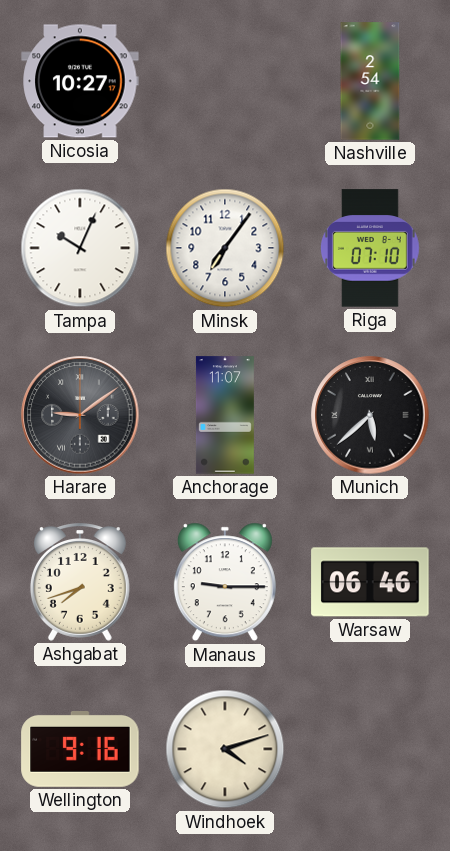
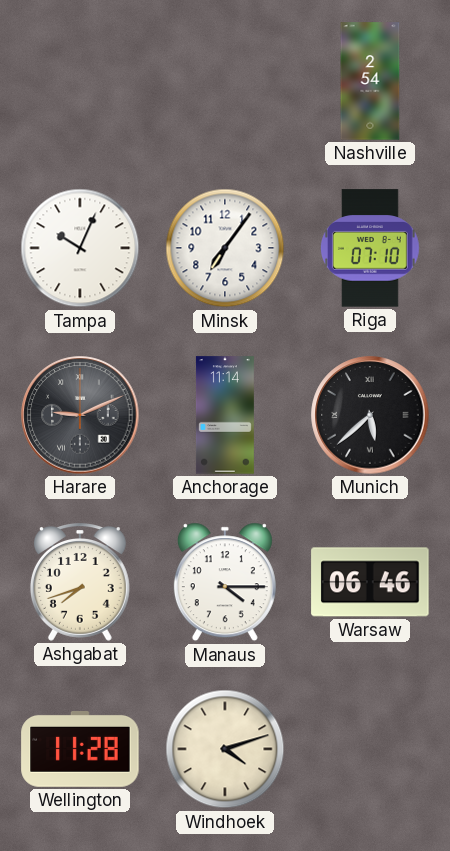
Nicosia: 10:27 -> none (80, 81)
Harare: 9:09 -> 9:11 (80, 415)
Anchorage: 11:07 -> 11:14 (225, 415)
Manaus: 9:15 -> 4:15 (225, 582)
Wellington: 9:16 -> 11:28 (80, 750)
